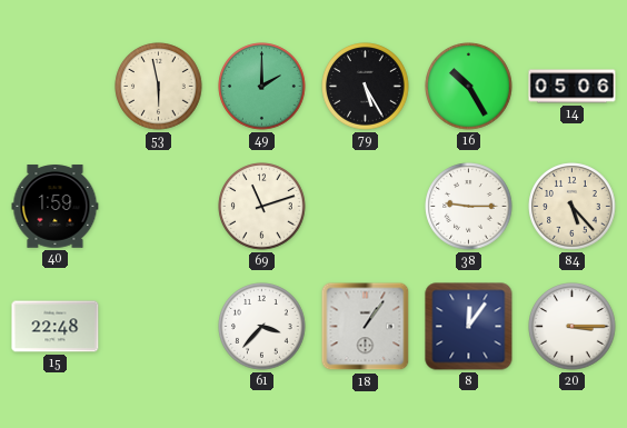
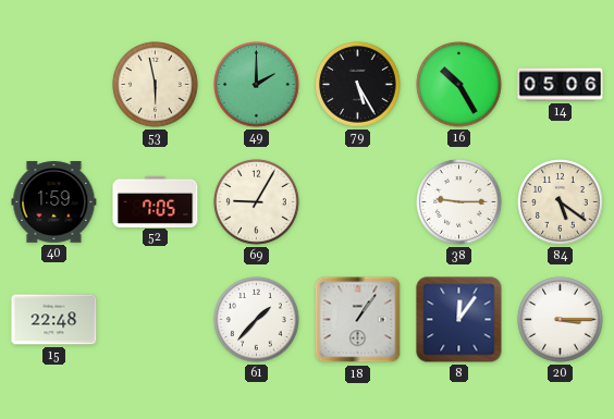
52: none -> 7:05 (156, 201)
69: 11:12 -> 9:05 (257, 202)
84: 5:23 -> 5:21 (561, 202)
61: 3:37 -> 1:37 (257, 320)
